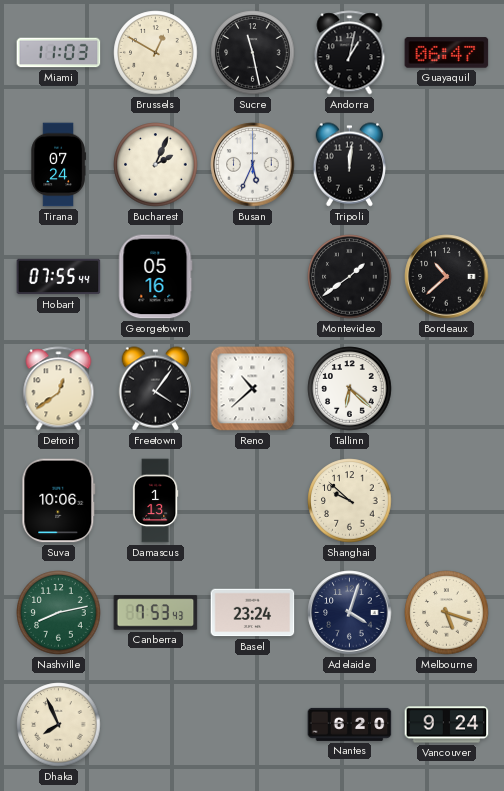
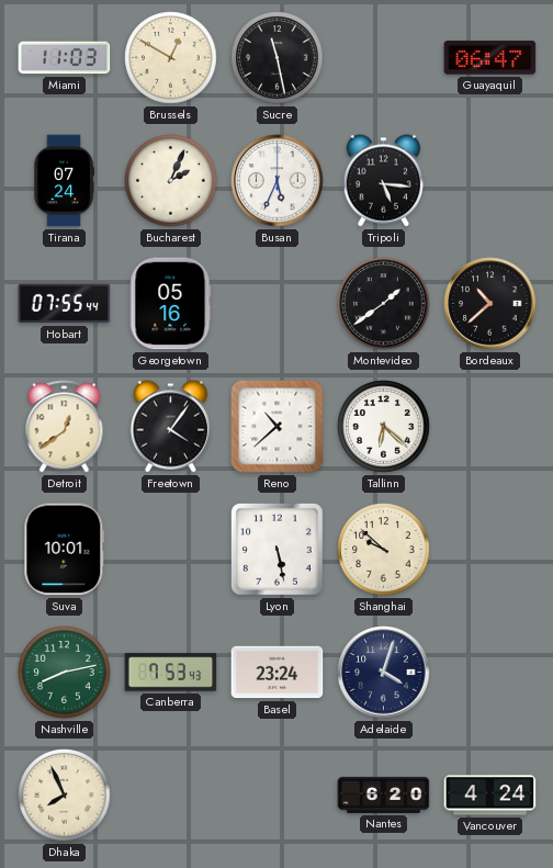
Andorra: 1:02 -> none (350, 53)
Tripoli: 12:01 -> 5:16 (383, 181)
Suva: 10:06 -> 10:01 (65, 550)
Damascus: 1:13 -> none (155, 501)
Lyon: none -> 5:28 (278, 550)
Melbourne: 5:18 -> none (447, 613)
Vancouver: 9:24 -> 4:24 (490, 796)
